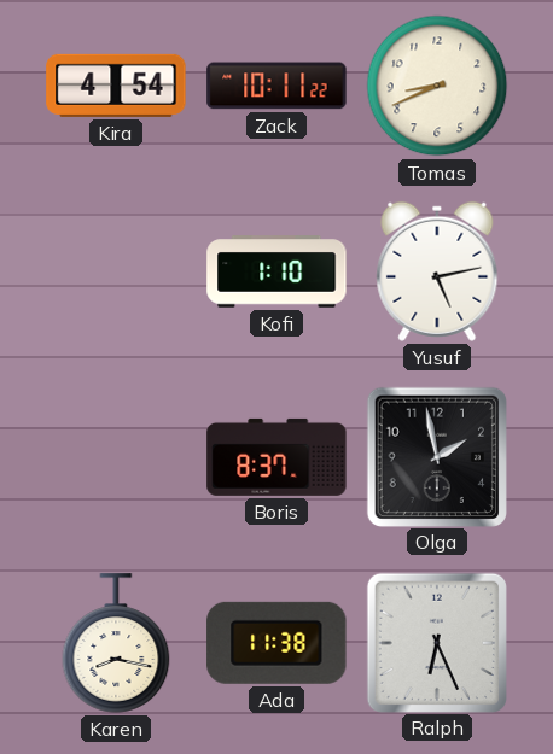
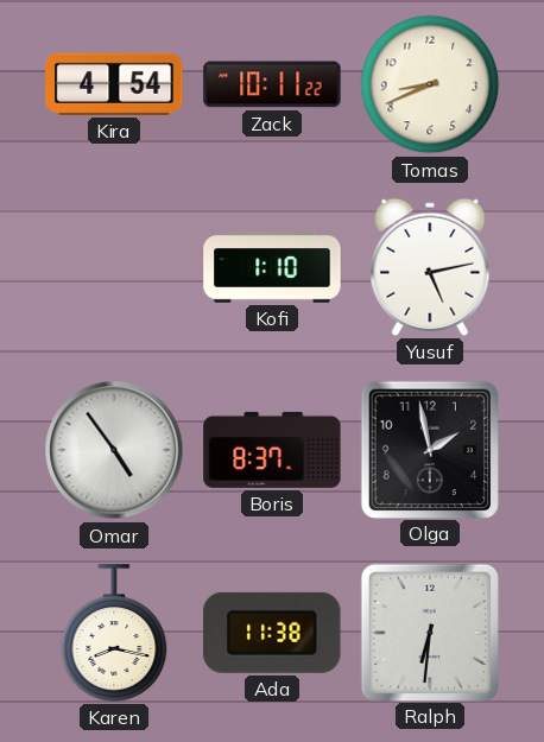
Omar: none -> 4:54 (114, 450)
Ralph: 6:26 -> 6:31 (429, 632)
